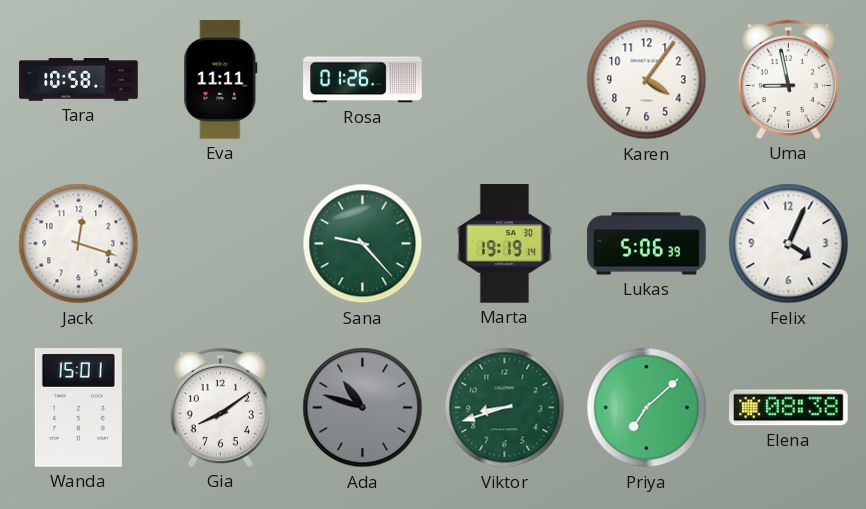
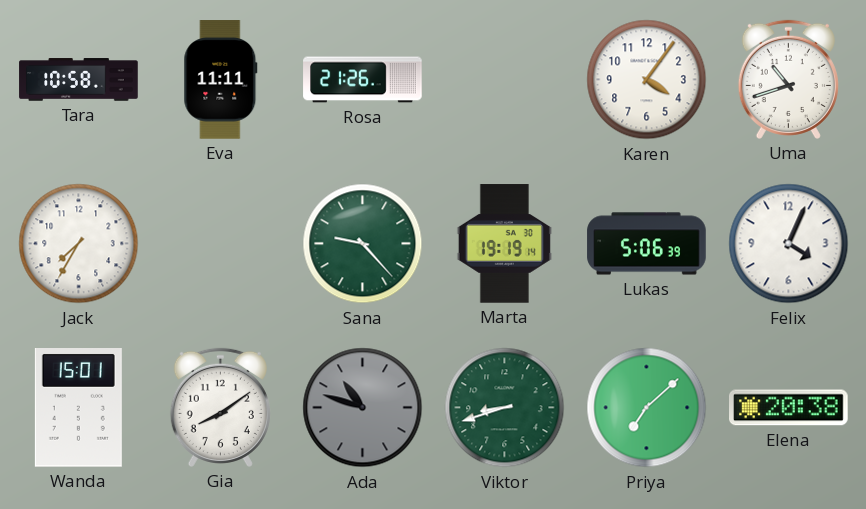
Rosa: 01:26 -> 21:26 (363, 80)
Uma: 8:58 -> 10:42 (788, 79)
Jack: 12:18 -> 7:35 (79, 244)
Elena: 08:38 -> 20:38 (789, 408)
